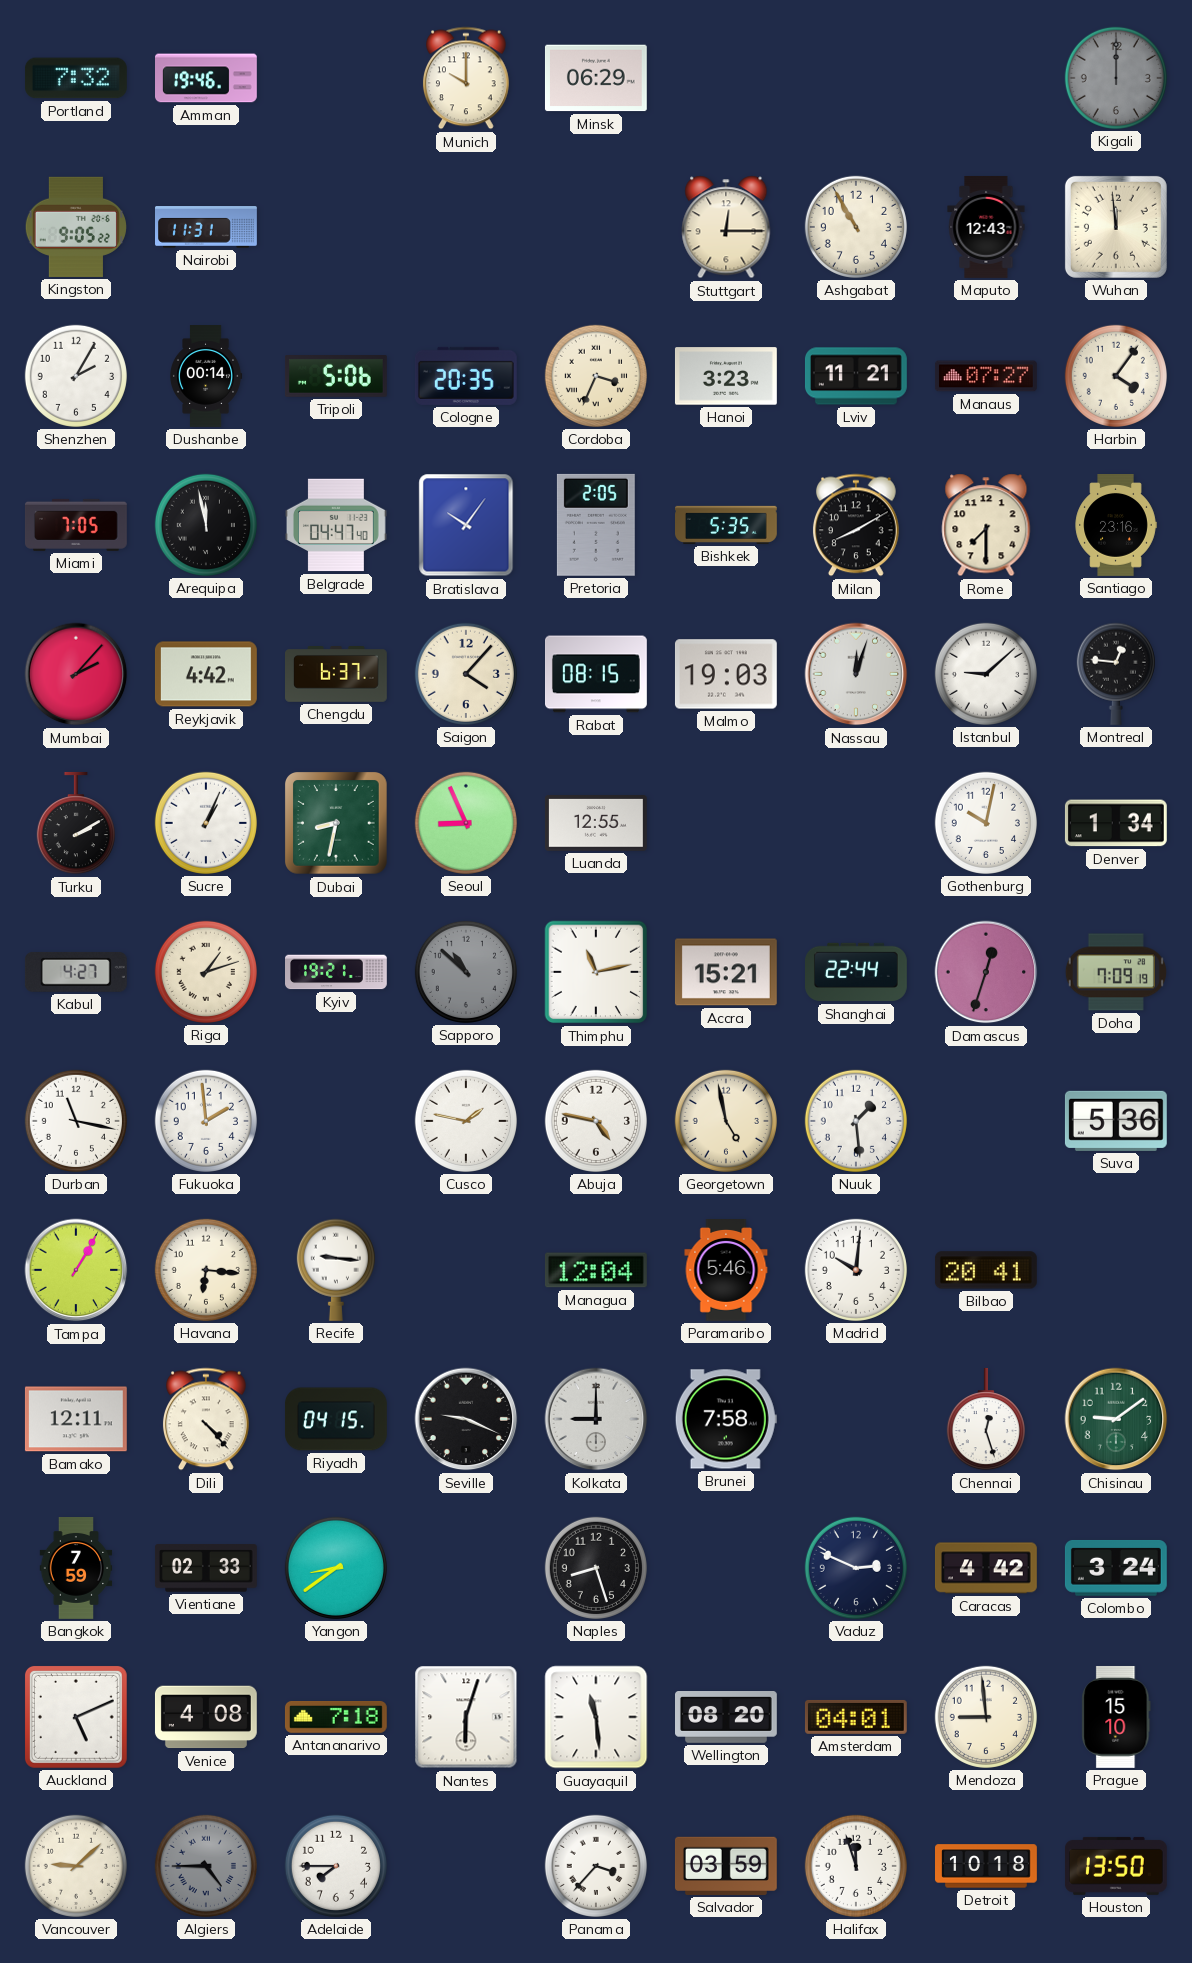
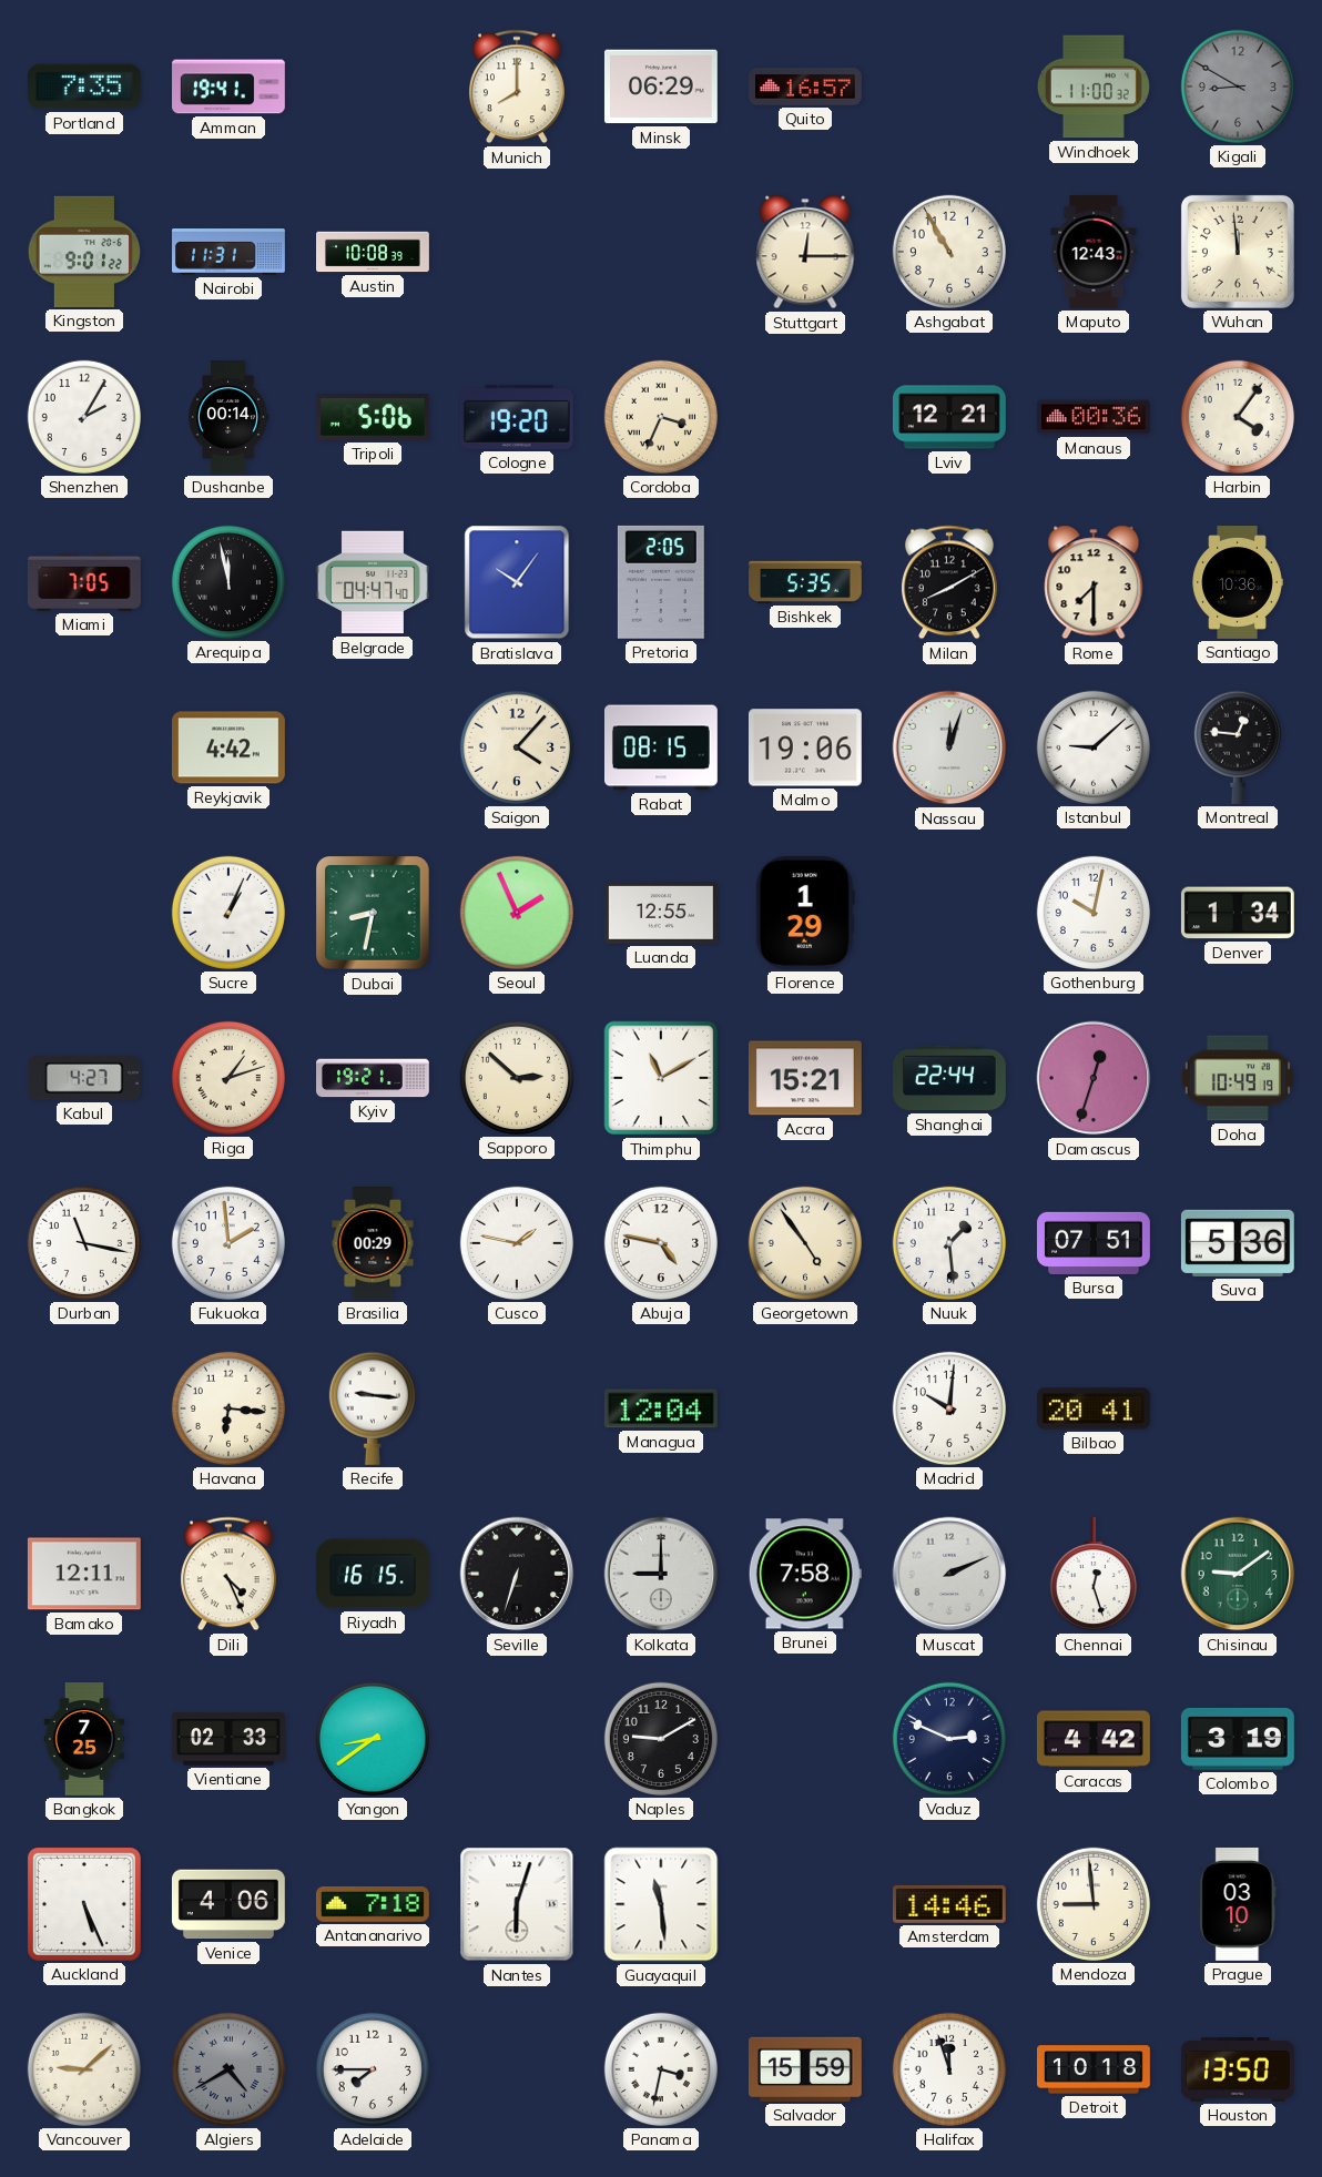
Portland: 7:32 -> 7:35 (84, 87)
Amman: 19:46 -> 19:41 (230, 87)
Munich: 10:00 -> 8:00 (517, 87)
Quito: none -> 16:57 (806, 87)
Windhoek: none -> 11:00 (1094, 87)
Kigali: 12:00 -> 8:50 (1238, 87)
Kingston: 9:05 -> 9:01 (84, 252)
Austin: none -> 10:08 (374, 252)
Cologne: 20:35 -> 19:20 (517, 417)
Hanoi: 3:23 -> none (726, 376)
Lviv: 11:21 -> 12:21 (949, 417)
Manaus: 07:27 -> 00:36 (1094, 417)
Santiago: 23:16 -> 10:36 (1238, 583)
Mumbai: 2:07 -> none (76, 674)
Chengdu: 6:37 -> none (337, 675)
Malmo: 19:03 -> 19:06 (805, 747)
Turku: 2:10 -> none (76, 823)
Seoul: 8:56 -> 1:56 (517, 913)
Florence: none -> 1:29 (805, 913)
Sapporo: 10:52 -> 2:52 (517, 1078)
Sapporo dial: grey -> cream (517, 1078)
Thimphu: 11:13 -> 11:10 (661, 1078)
Doha: 7:09 -> 10:49 (1238, 1078)
Brasilia: none -> 00:29 (373, 1244)
Georgetown: 4:58 -> 4:54 (805, 1243)
Bursa: none -> 07:51 (1095, 1243)
Tampa: 1:05 -> none (76, 1270)
Paramaribo: 5:46 -> none (726, 1271)
Dili: 4:23 -> 4:26 (228, 1574)
Riyadh: 04:15 -> 16:15 (373, 1574)
Seville: 9:19 -> 6:33 (517, 1574)
Muscat: none -> 2:11 (949, 1574)
Bangkok: 7:59 -> 7:25 (84, 1740)
Naples: 8:27 -> 9:10 (661, 1739)
Colombo: 3:24 -> 3:19 (1238, 1739)
Auckland: 5:11 -> 5:26 (84, 1904)
Venice: 4:08 -> 4:06 (228, 1904)
Wellington: 08:20 -> none (727, 1718)
Amsterdam: 04:01 -> 14:46 (949, 1904)
Prague: 15:10 -> 03:10 (1238, 1904)
Algiers: 4:45 -> 4:40 (228, 2069)
Panama: 3:37 -> 3:32 (661, 2069)
Salvador: 03:59 -> 15:59 (805, 2069)
